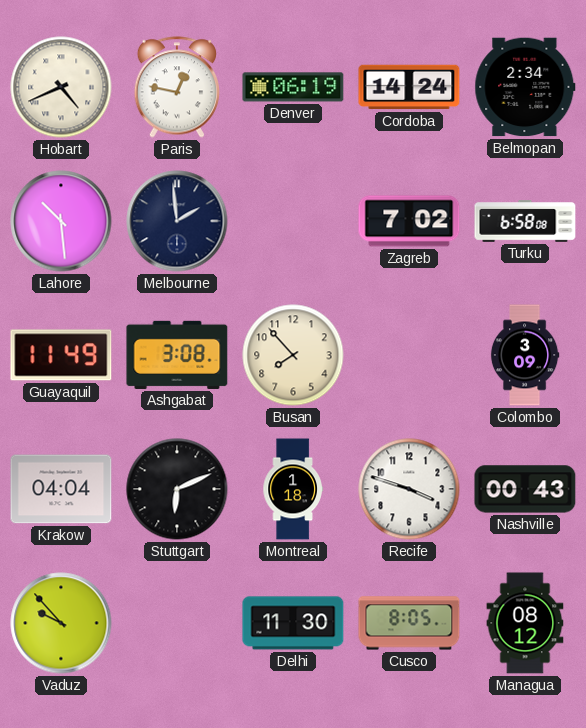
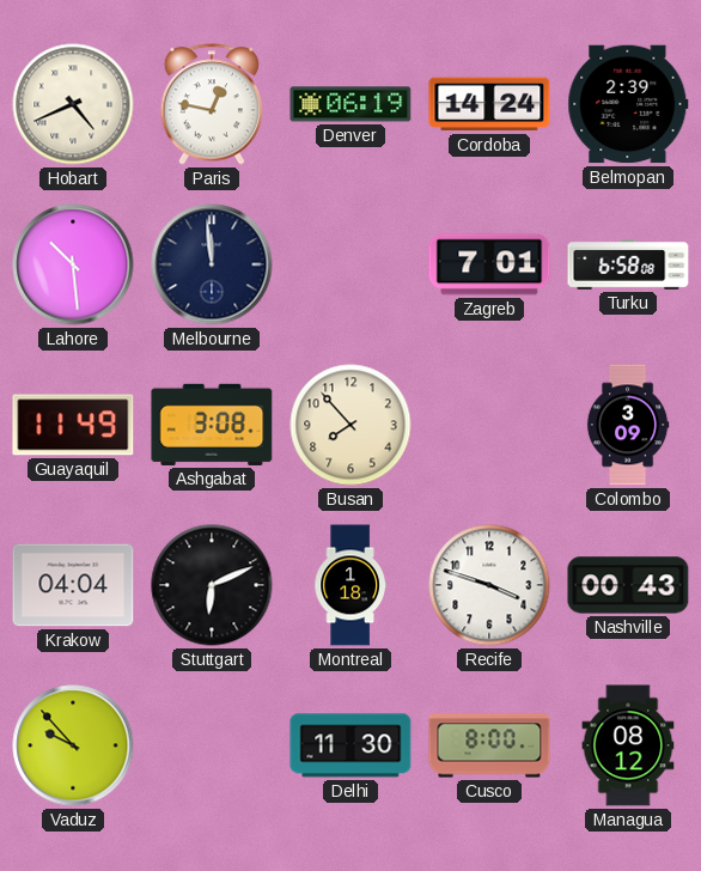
Belmopan: 2:34 -> 2:39 (628, 104)
Melbourne: 1:59 -> 11:59 (212, 264)
Zagreb: 7:02 -> 7:01 (489, 264)
Cusco: 8:05 -> 8:00 (489, 745)
